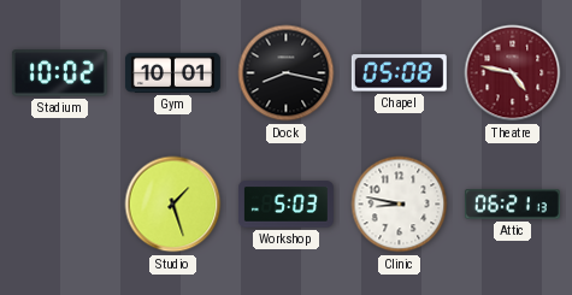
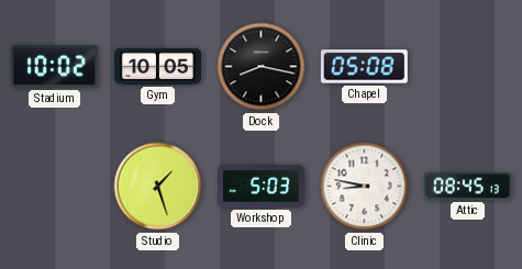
Gym: 10:01 -> 10:05 (157, 66)
Theatre: 4:47 -> none (513, 73)
Attic: 06:21 -> 08:45 (467, 187)
